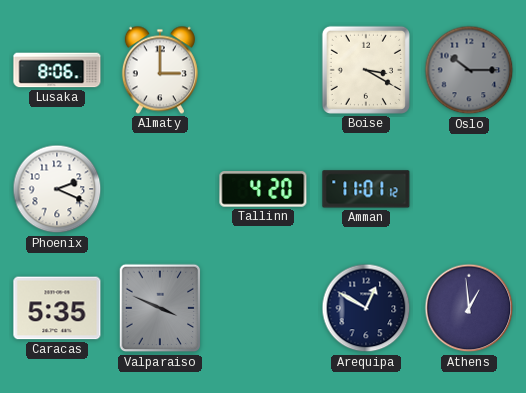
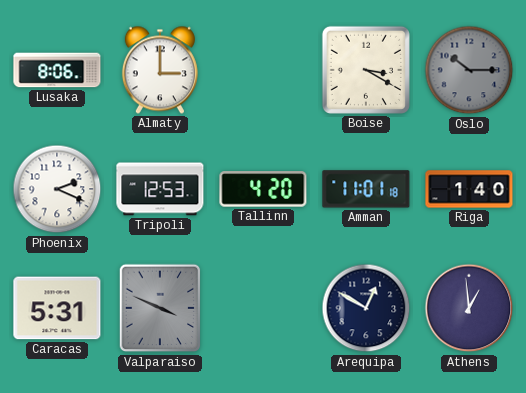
Tripoli: none -> 12:53 (160, 189)
Amman: 11:01:12 -> 11:01:18 (366, 189)
Riga: none -> 1:40 (469, 189)
Caracas: 5:35 -> 5:31 (57, 308)
